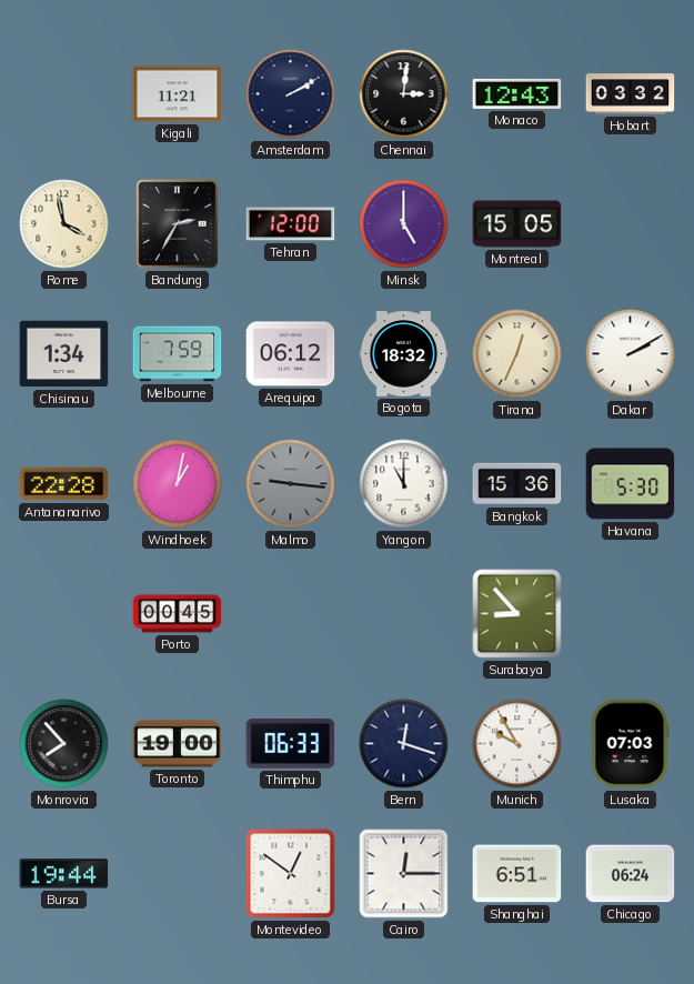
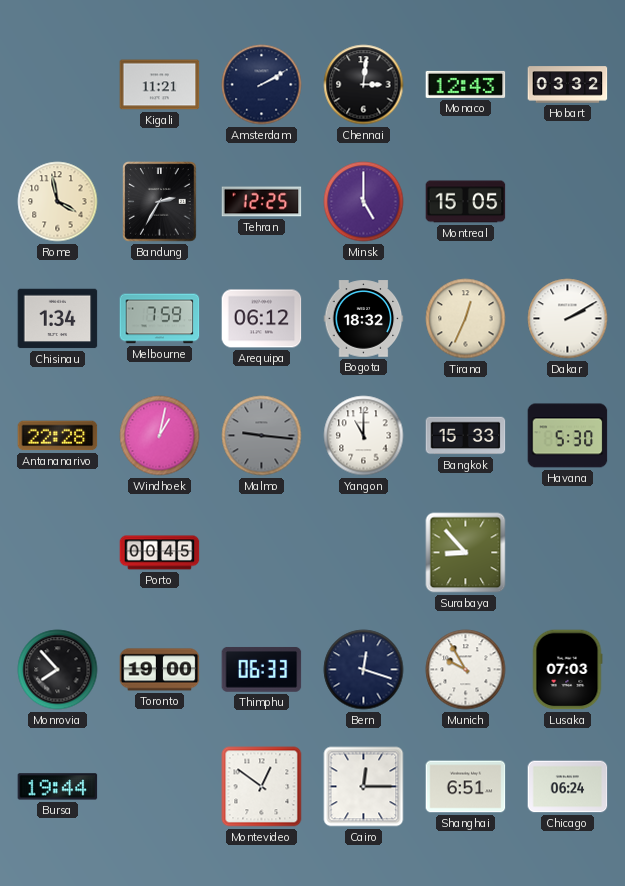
Tehran: 12:00 -> 12:25 (262, 202)
Bangkok: 15:36 -> 15:33 (466, 436)
